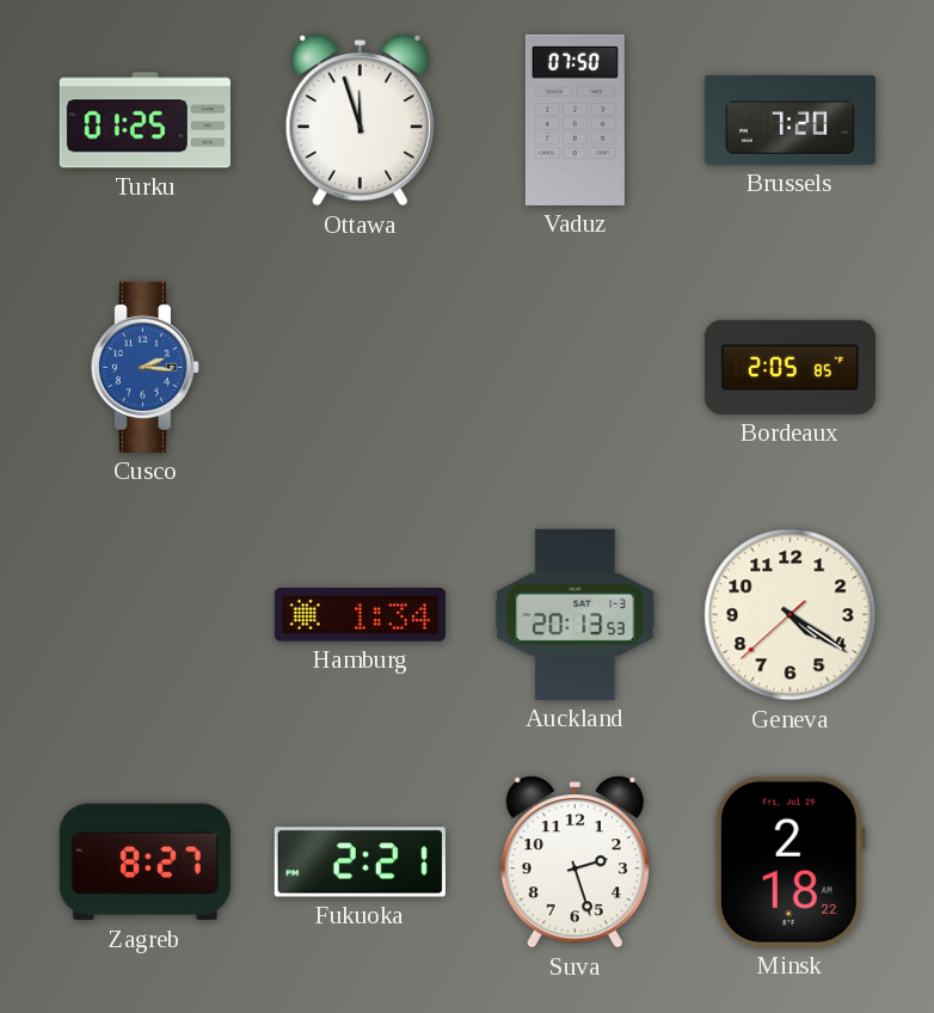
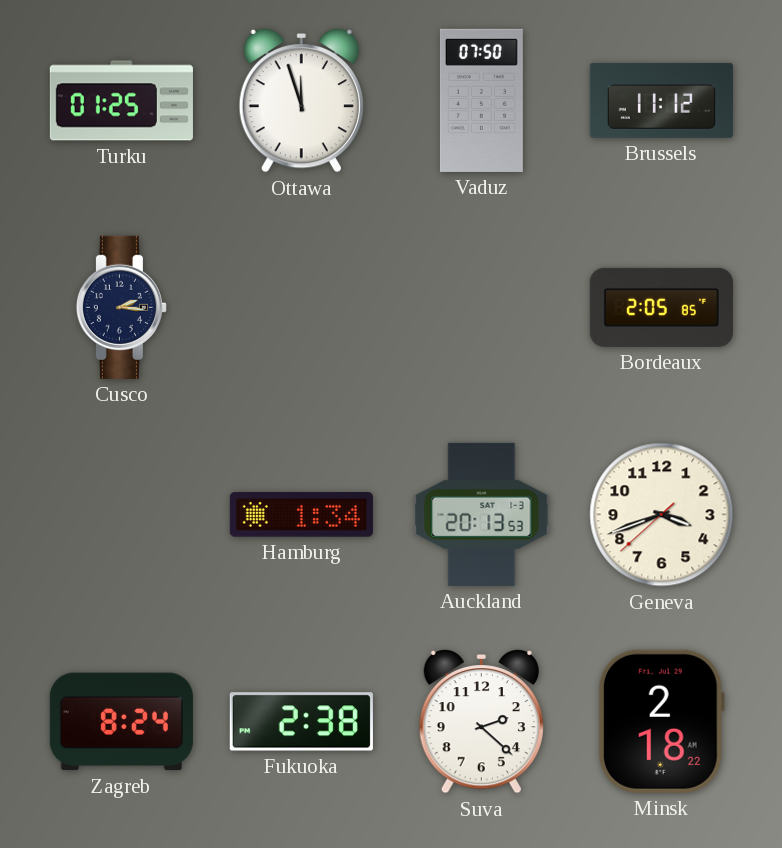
Brussels: 7:20 -> 11:12 (661, 100)
Cusco dial: blue -> navy (121, 307)
Geneva: 4:20 -> 3:41 (662, 515)
Zagreb: 8:27 -> 8:24 (121, 722)
Fukuoka: 2:21 -> 2:38 (301, 722)
Suva: 2:27 -> 2:22 (481, 722)
